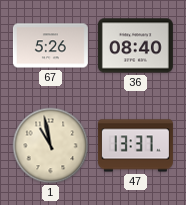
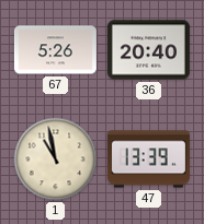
36: 08:40 -> 20:40 (148, 50)
47: 13:37 -> 13:39 (148, 160)
